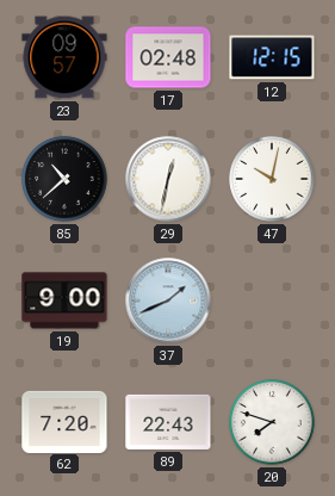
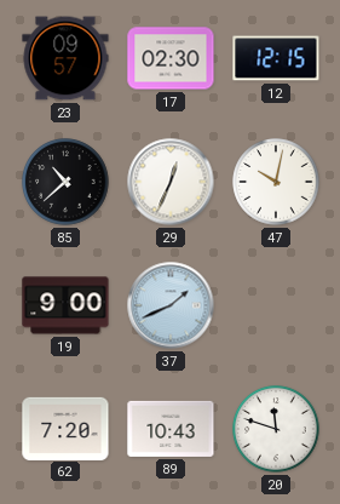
17: 02:48 -> 02:30 (171, 58)
29: 12:32 -> 12:34 (171, 182)
89: 22:43 -> 10:43 (171, 429)
20: 7:48 -> 11:48 (276, 429)
